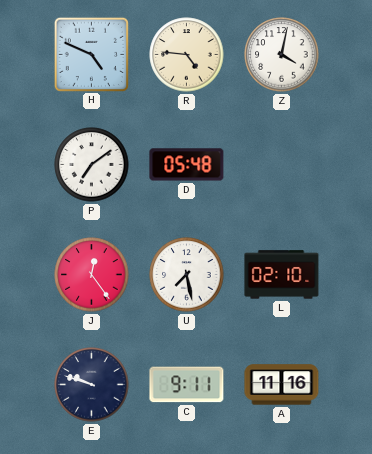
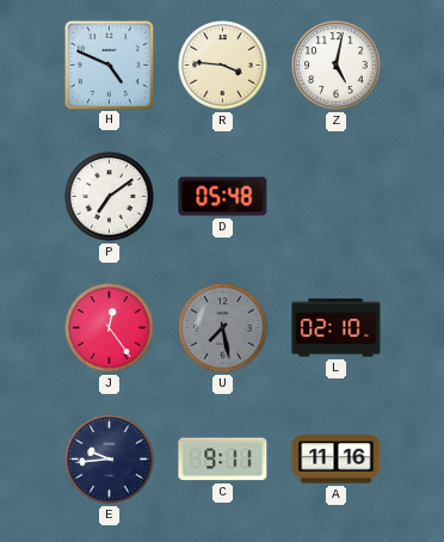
R: 4:46 -> 3:46 (223, 66)
Z: 4:02 -> 5:02 (337, 66)
U dial: white -> grey (223, 328)
E: 9:48 -> 9:44 (110, 460)
